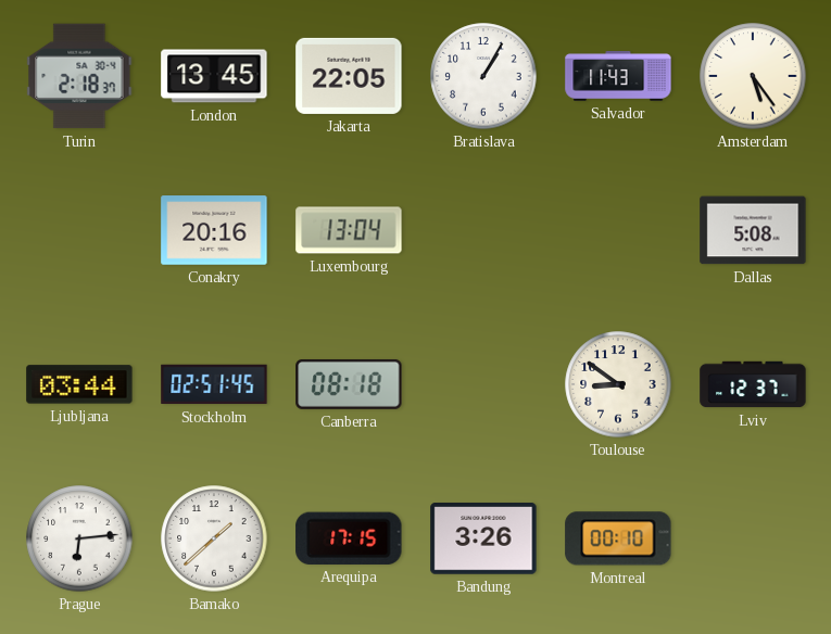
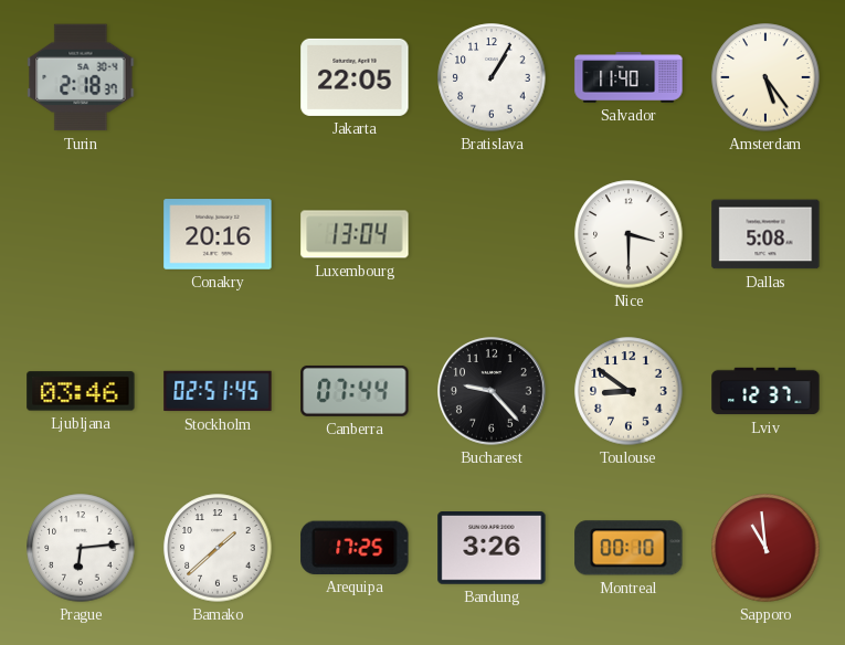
London: 13:45 -> none (214, 76)
Salvador: 11:43 -> 11:40 (629, 77)
Nice: none -> 3:30 (629, 234)
Ljubljana: 03:44 -> 03:46 (81, 391)
Canberra: 08:18 -> 07:44 (355, 391)
Bucharest: none -> 9:23 (492, 391)
Arequipa: 17:15 -> 17:25 (355, 548)
Sapporo: none -> 10:59 (765, 548)
